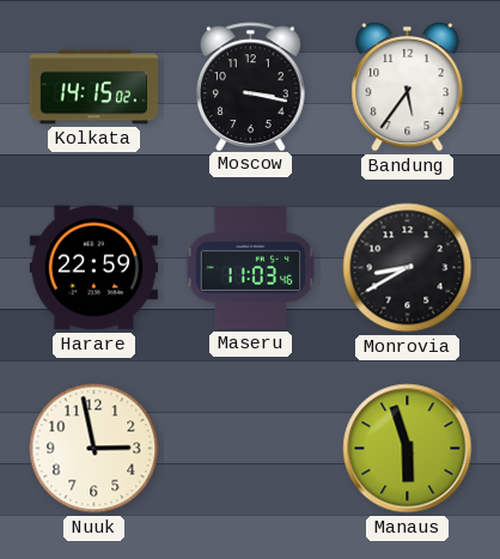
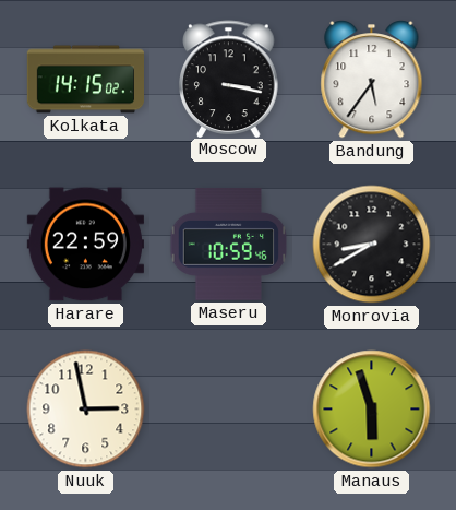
Maseru: 11:03 -> 10:59 (229, 245)
